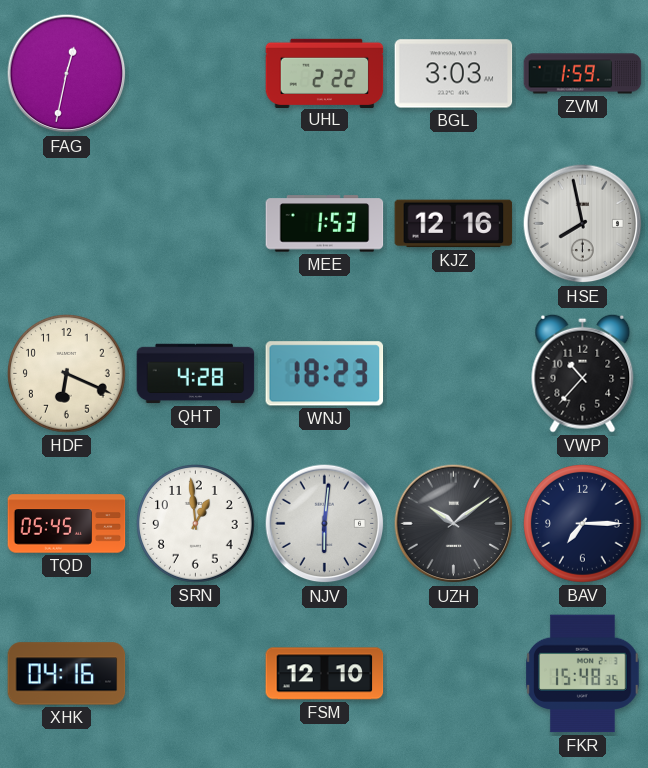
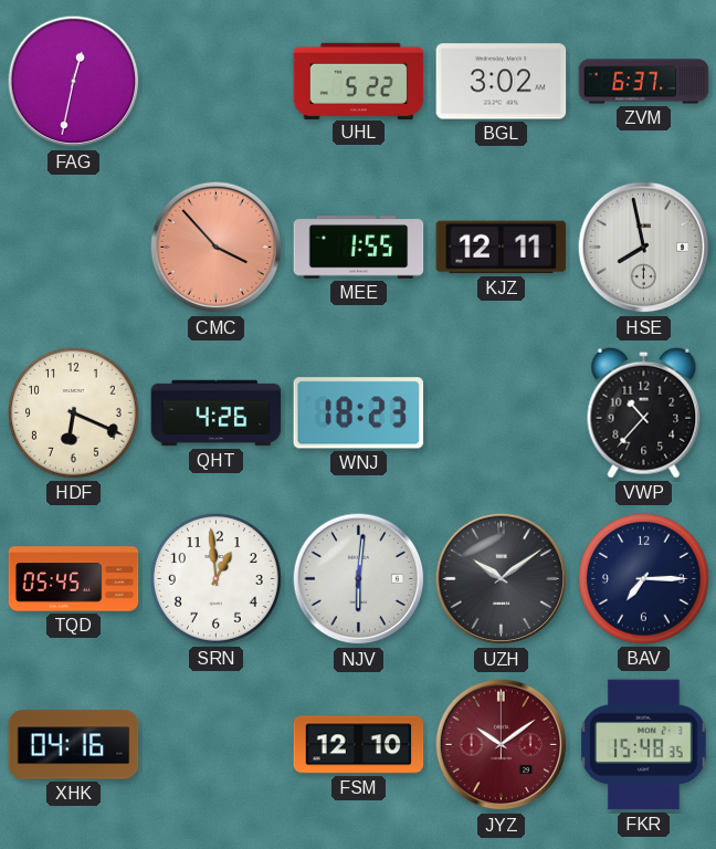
UHL: 2:22 -> 5:22 (359, 81)
BGL: 3:03 -> 3:02 (502, 82)
ZVM: 1:59 -> 6:37 (644, 82)
CMC: none -> 3:53 (217, 248)
MEE: 1:53 -> 1:55 (359, 248)
KJZ: 12:16 -> 12:11 (502, 248)
QHT: 4:28 -> 4:26 (217, 413)
JYZ: none -> 10:09 (502, 745)
